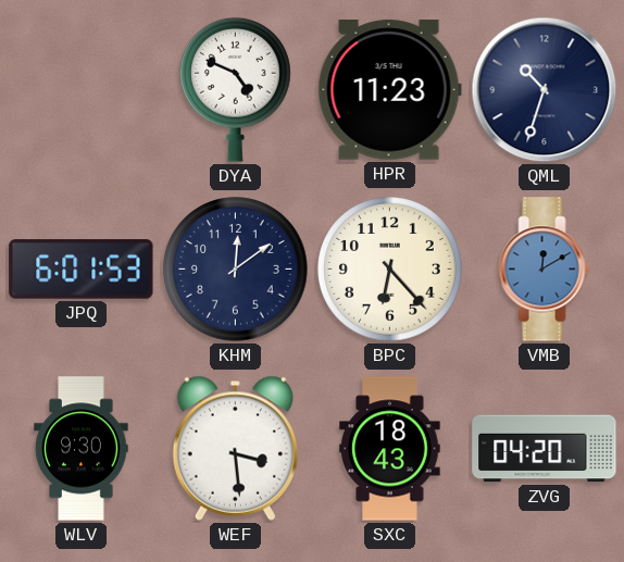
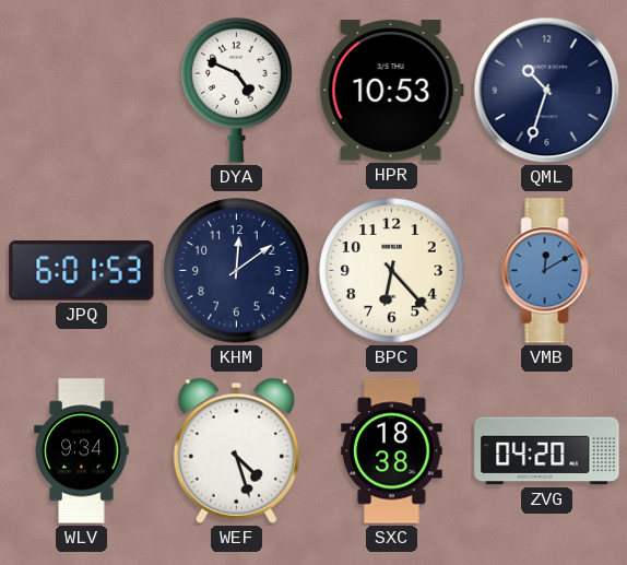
HPR: 11:23 -> 10:53 (391, 91)
WLV: 9:30 -> 9:34 (82, 451)
WEF: 3:29 -> 4:27 (236, 450)
SXC: 18:43 -> 18:38 (392, 451)
